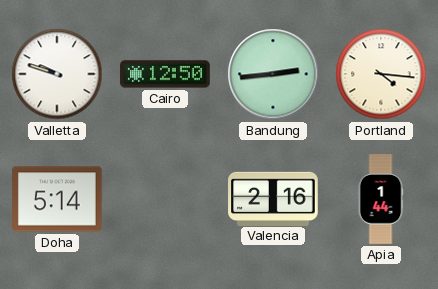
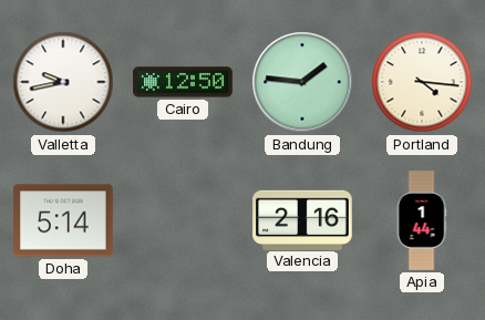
Valletta: 9:48 -> 9:43 (63, 82)
Bandung: 2:44 -> 1:46 (302, 82)
